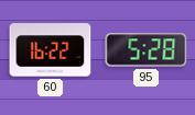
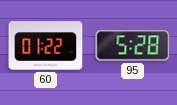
60: 16:22 -> 01:22 (46, 46)
